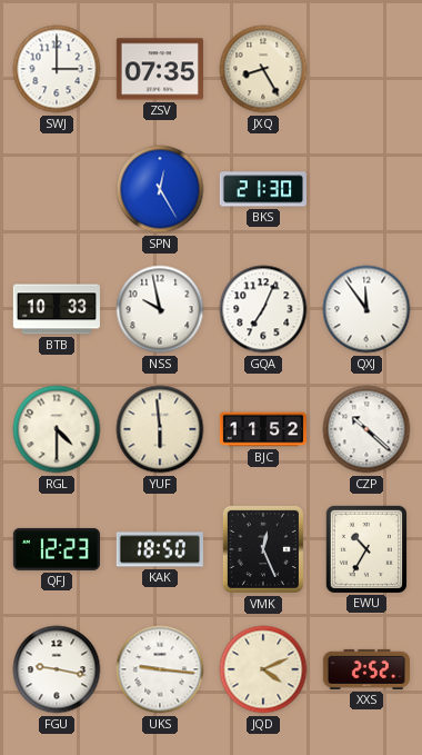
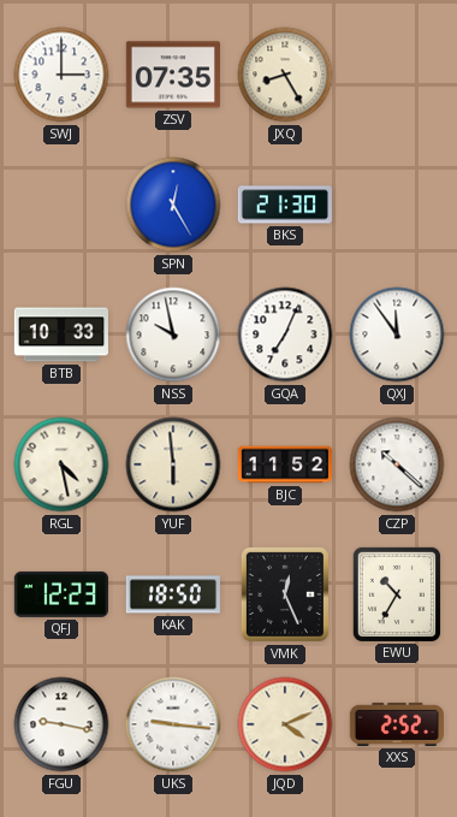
RGL: 4:30 -> 4:28 (61, 464)
